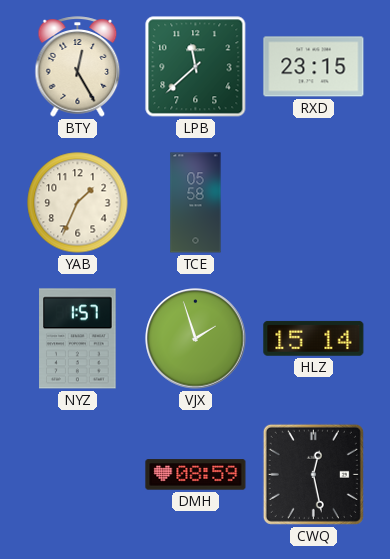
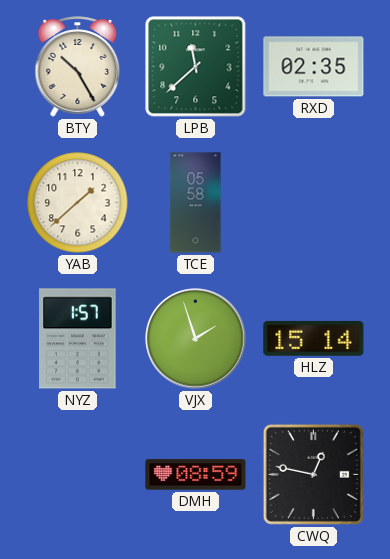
BTY: 12:25 -> 10:25 (78, 67)
RXD: 23:15 -> 02:35 (314, 67)
YAB: 1:34 -> 1:38 (78, 203)
CWQ: 12:28 -> 12:47 (313, 474)
